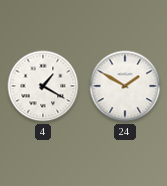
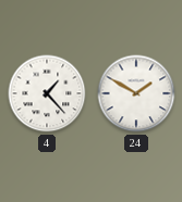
4: 1:20 -> 1:23 (47, 93)
